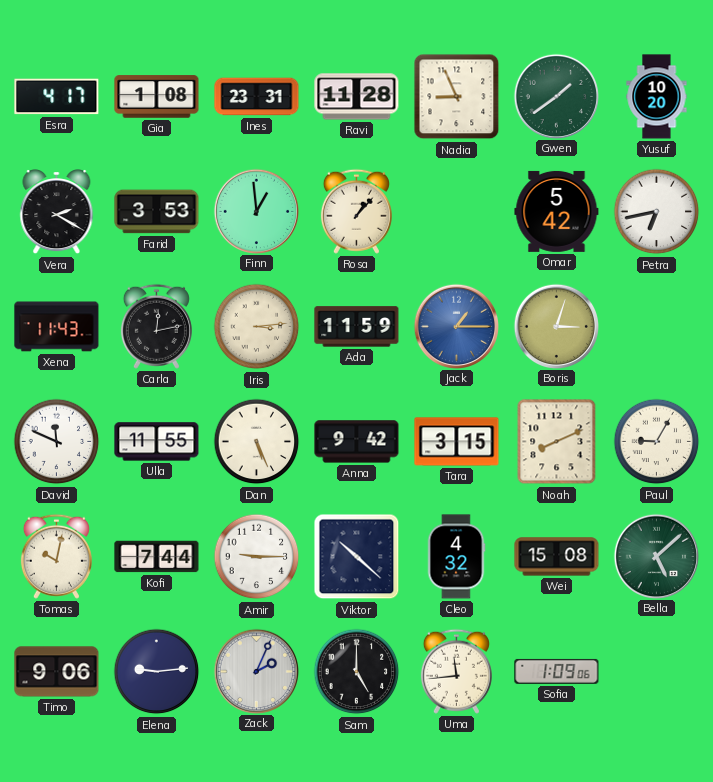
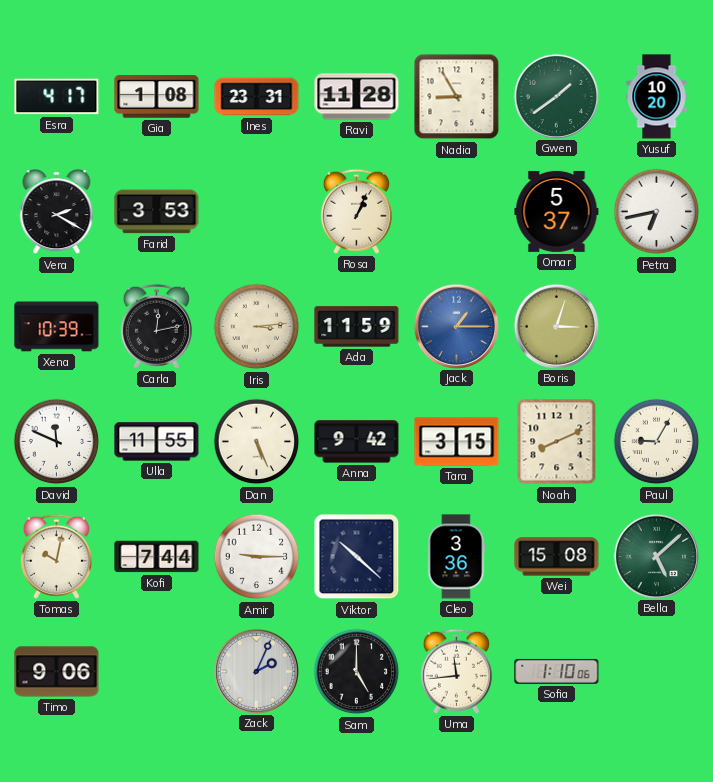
Nadia: 8:56 -> 8:55 (457, 97)
Finn: 12:59 -> none (256, 211)
Rosa: 1:07 -> 1:04 (356, 211)
Omar: 5:42 -> 5:37 (557, 211)
Xena: 11:43 -> 10:39 (57, 327)
Cleo: 4:32 -> 3:36 (456, 557)
Elena: 9:14 -> none (157, 672)
Sofia: 1:09 -> 1:10 (557, 671)
